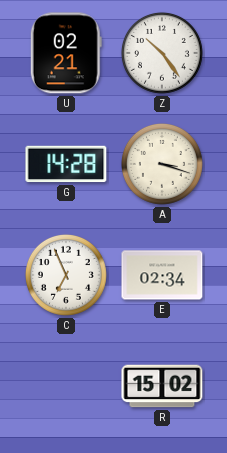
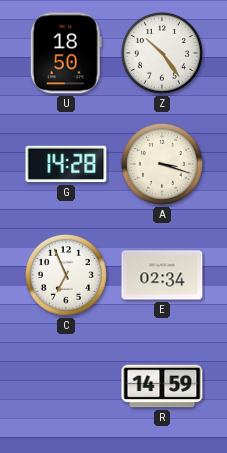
U: 02:21 -> 18:50 (66, 53)
R: 15:02 -> 14:59 (162, 386)
